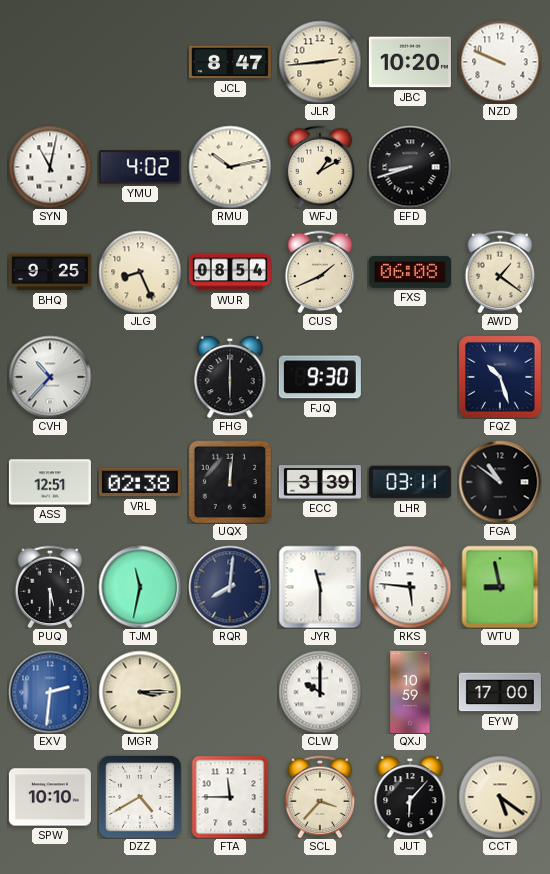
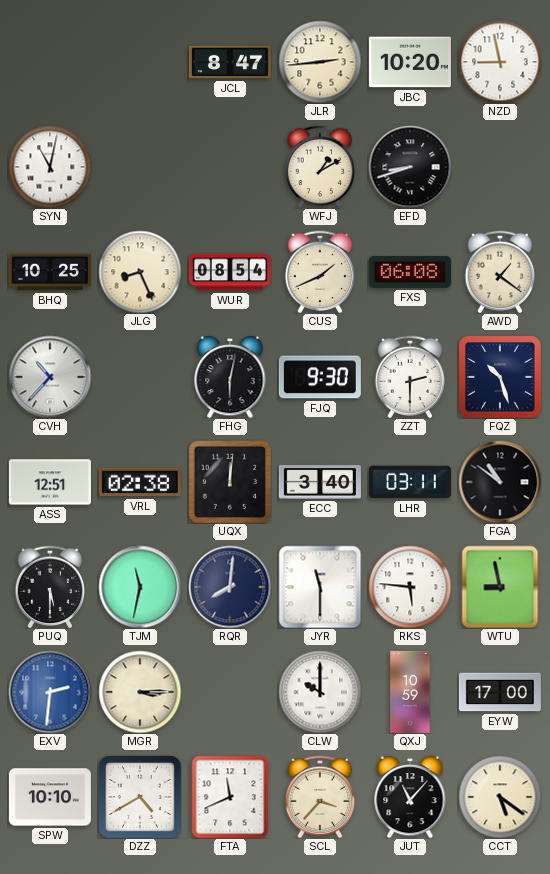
NZD: 9:49 -> 8:58 (500, 62)
YMU: 4:02 -> none (140, 167)
RMU: 10:13 -> none (230, 167)
BHQ: 9:25 -> 10:25 (50, 272)
FHG: 6:00 -> 6:02 (230, 377)
ZZT: none -> 2:30 (410, 377)
ECC: 3:39 -> 3:40 (320, 482)
FTA: 11:45 -> 11:41 (230, 797)
JUT: 6:07 -> 11:07 (410, 797)
